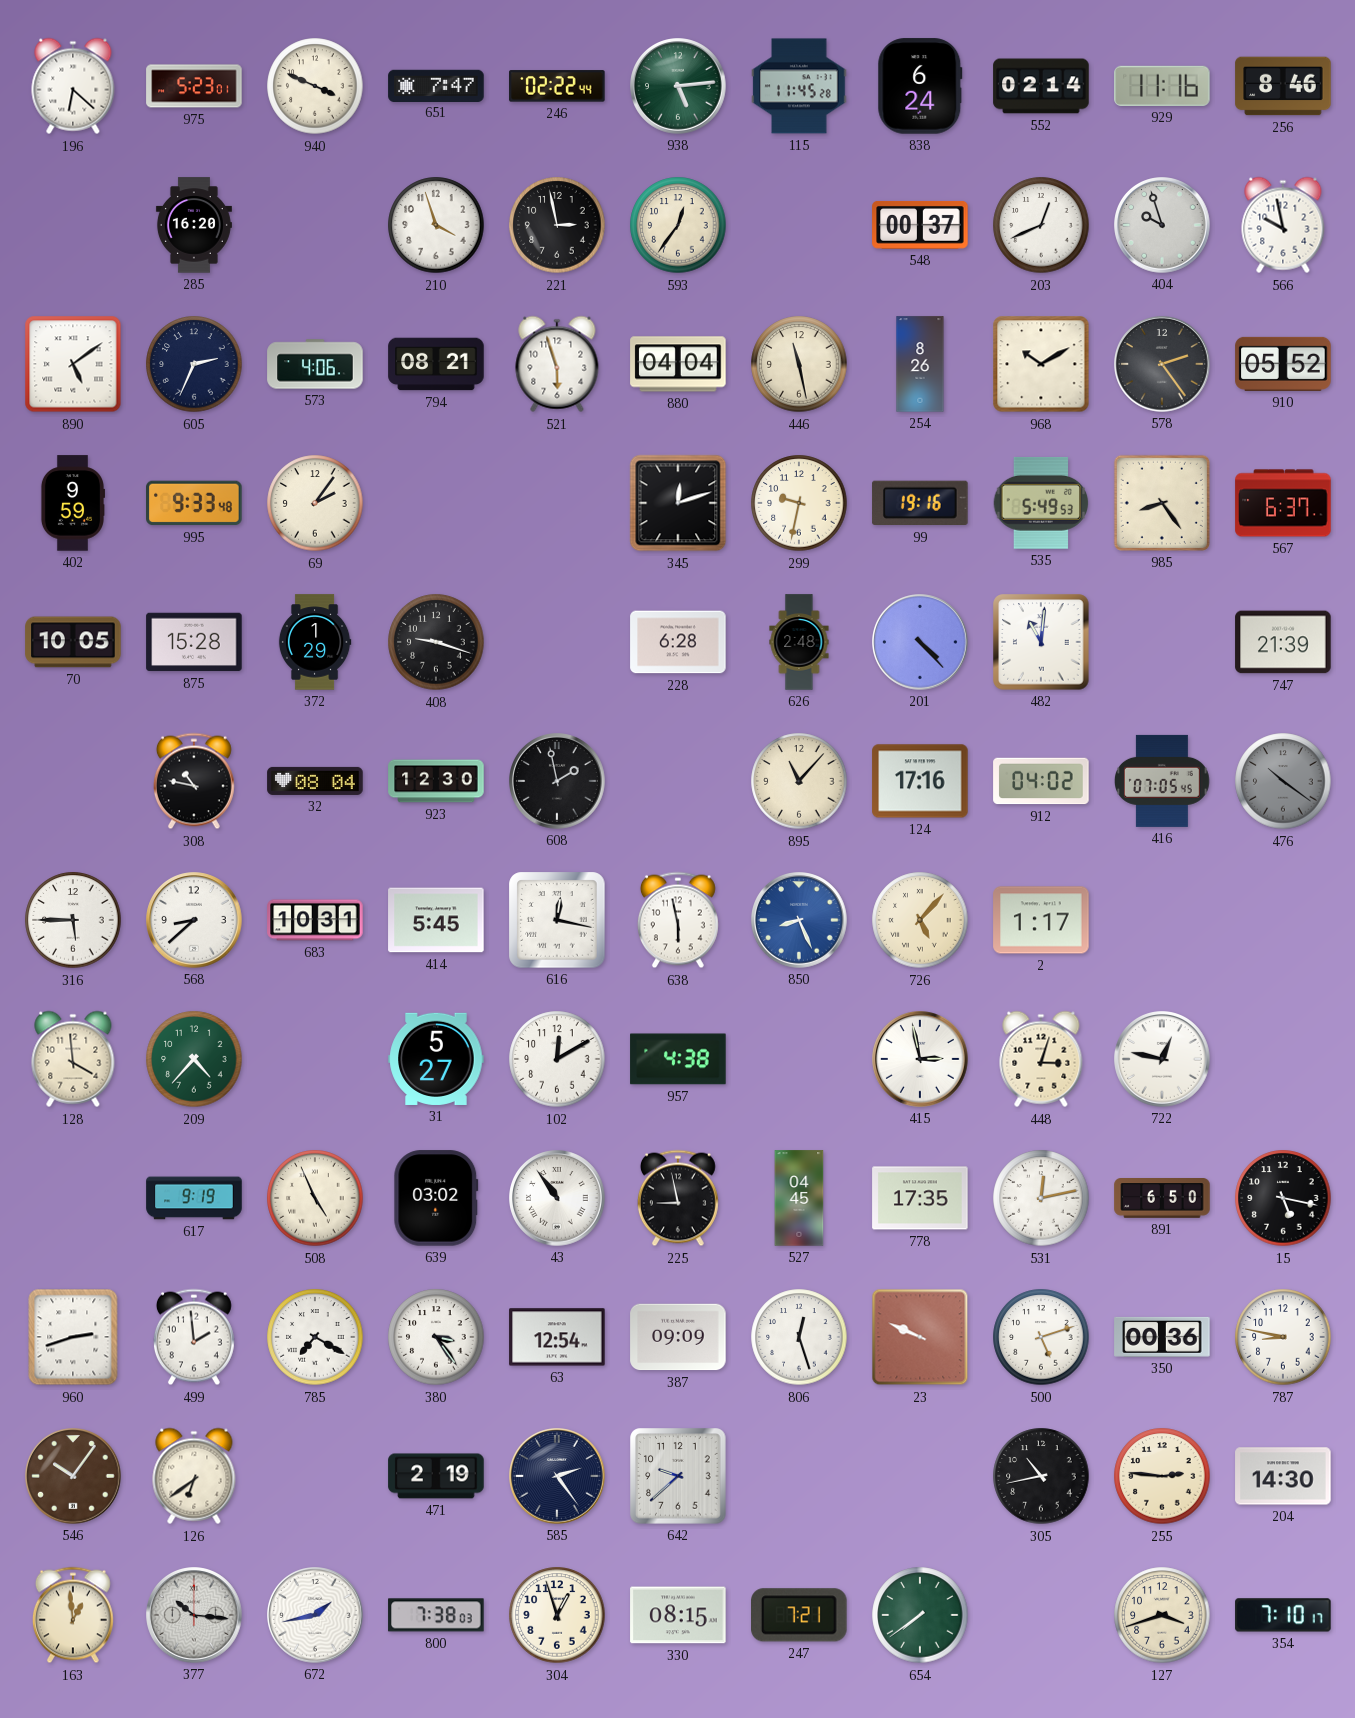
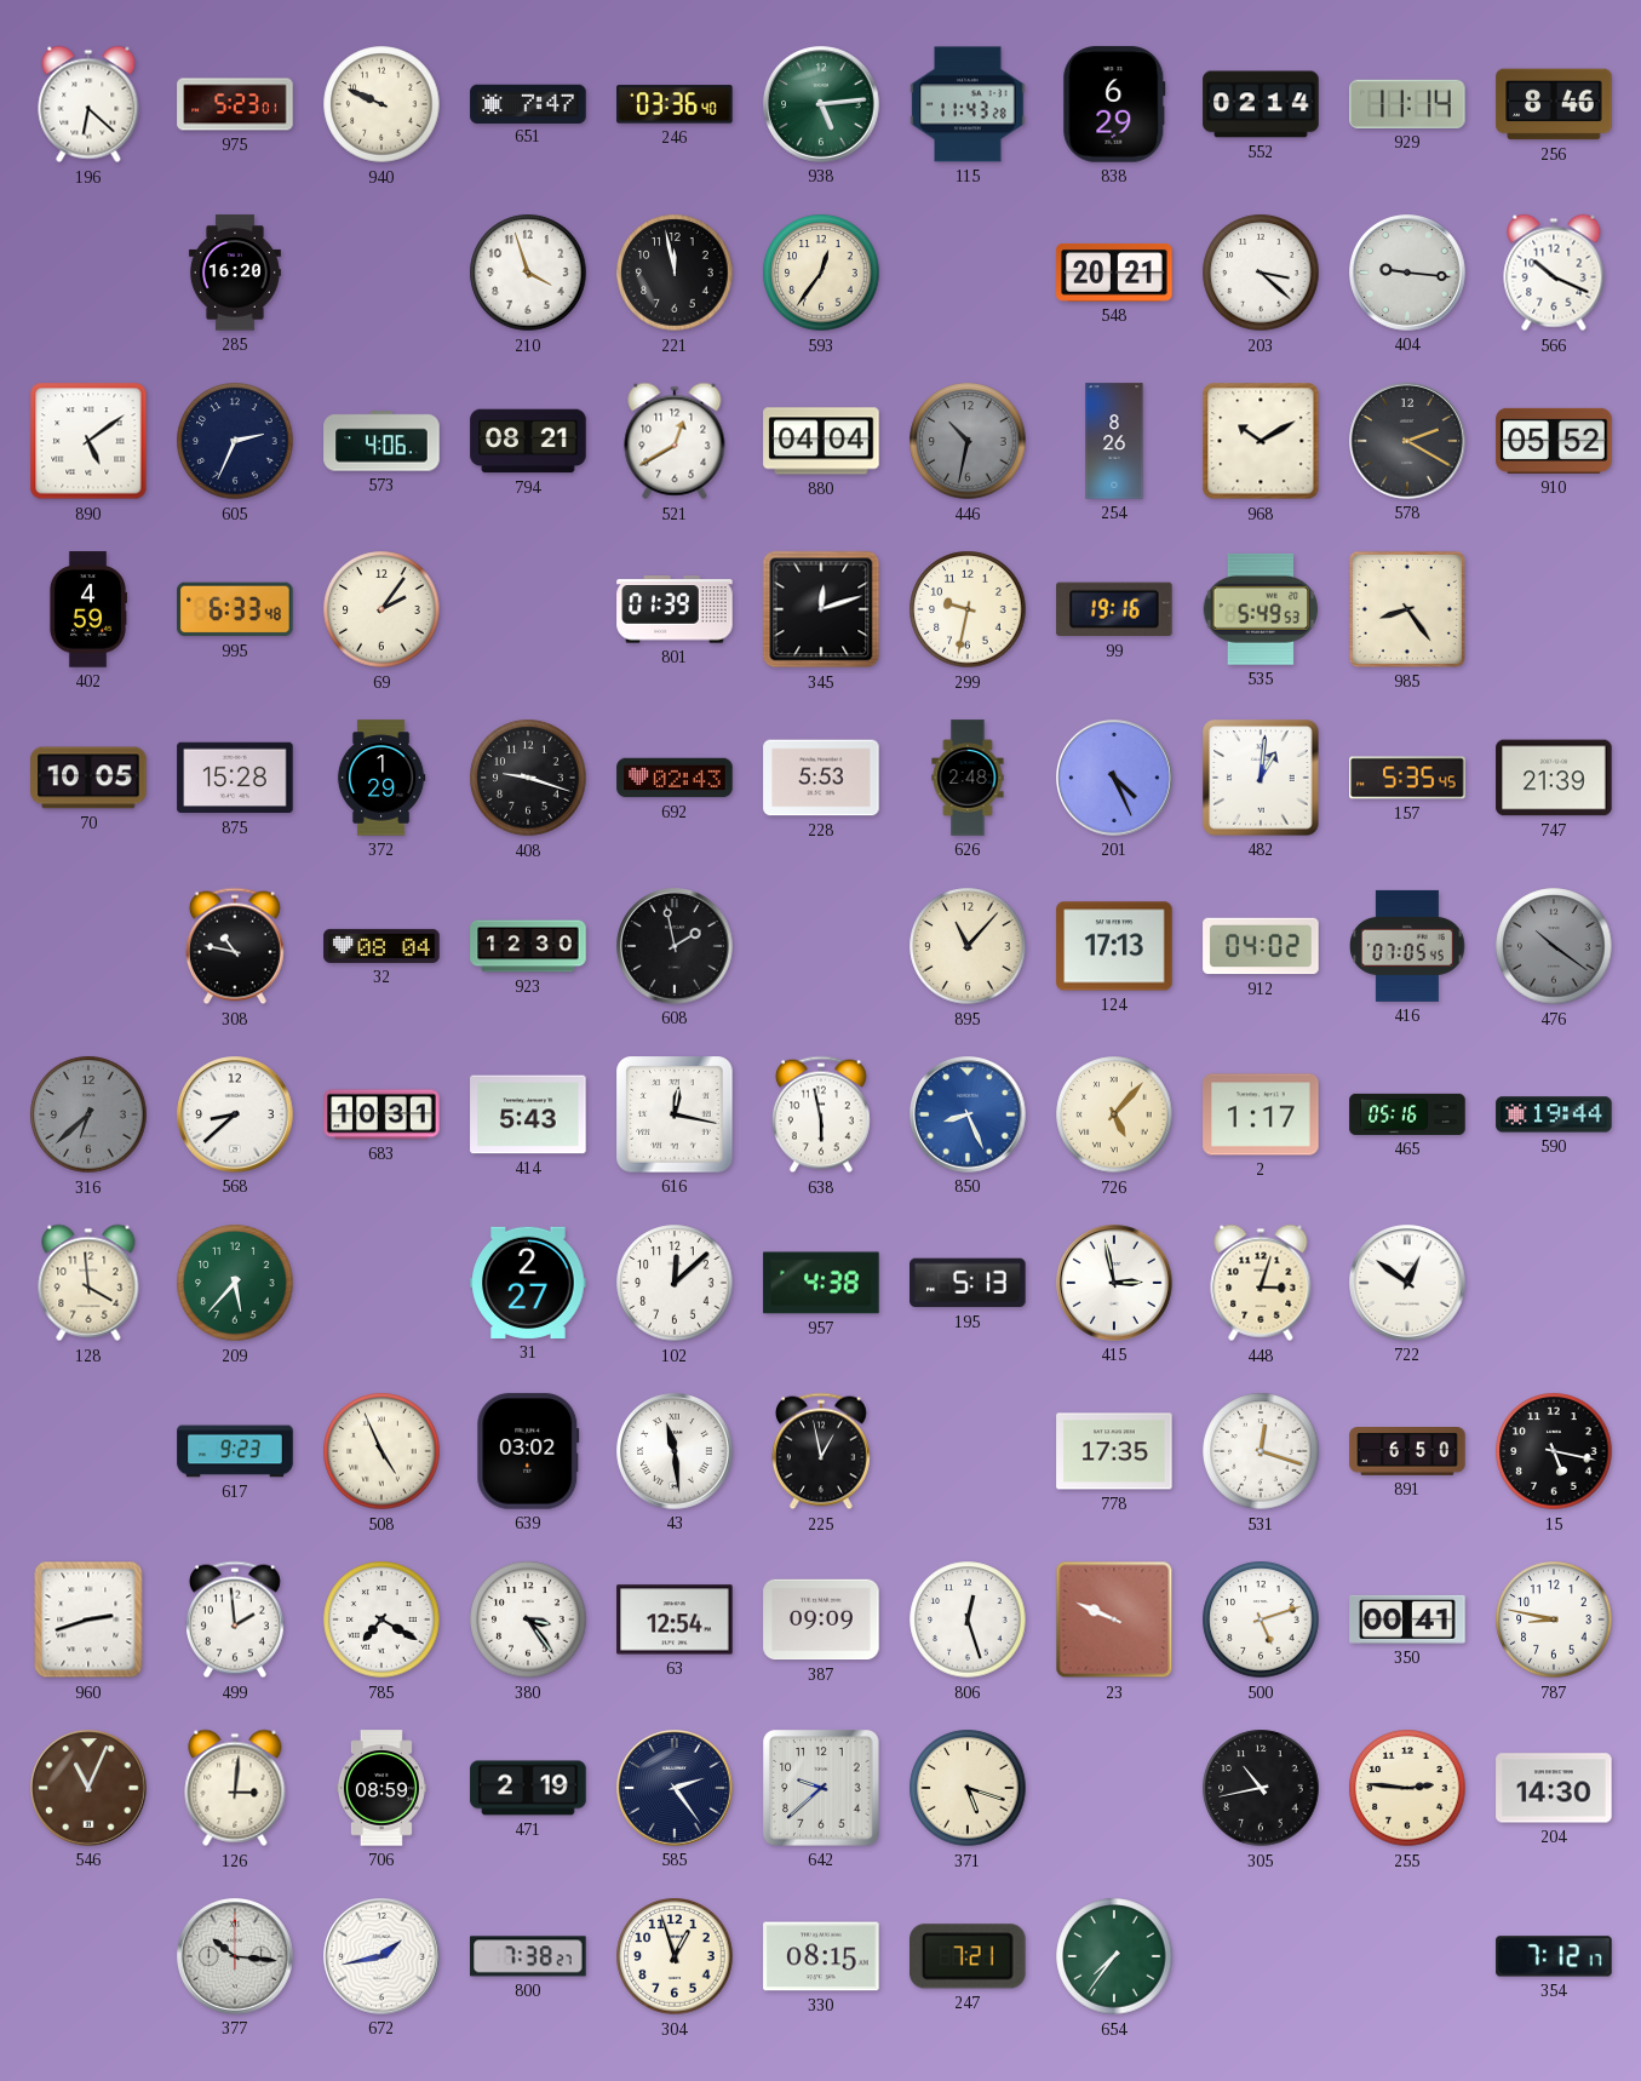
940: 3:49 -> 9:49 (381, 104)
246: 02:22 -> 03:36 (675, 104)
115: 11:45 -> 11:43 (968, 104)
838: 6:24 -> 6:29 (1114, 104)
929: 11:16 -> 11:14 (1407, 104)
221: 2:58 -> 11:58 (675, 273)
548: 00:37 -> 20:21 (1114, 273)
203: 12:41 -> 3:22 (1261, 273)
404: 9:57 -> 9:16 (1407, 273)
566: 9:58 -> 10:19 (1554, 273)
521: 5:57 -> 12:40 (675, 441)
446: 11:28 -> 10:32 (968, 441)
446 dial: cream -> grey (968, 441)
578: 2:24 -> 2:20 (1407, 441)
402: 9:59 -> 4:59 (87, 609)
995: 9:33 -> 6:33 (235, 609)
801: none -> 01:39 (675, 609)
567: 6:37 -> none (1283, 503)
692: none -> 02:43 (675, 778)
228: 6:28 -> 5:53 (821, 778)
201: 4:23 -> 4:26 (1114, 778)
482: 11:01 -> 1:01 (1261, 778)
157: none -> 5:35 (1407, 778)
124: 17:16 -> 17:13 (1114, 946)
316: 5:45 -> 6:38 (88, 1114)
316 dial: white -> grey (88, 1114)
414: 5:45 -> 5:43 (528, 1114)
465: none -> 05:16 (1407, 1114)
590: none -> 19:44 (1554, 1114)
209: 4:37 -> 5:37 (235, 1283)
31: 5:27 -> 2:27 (528, 1283)
102: 12:10 -> 12:08 (675, 1283)
195: none -> 5:13 (968, 1283)
722: 12:47 -> 12:51 (1407, 1283)
617: 9:19 -> 9:23 (235, 1451)
43: 10:54 -> 11:29 (675, 1451)
225: 8:58 -> 12:58 (821, 1451)
527: 04:45 -> none (799, 1198)
531: 12:13 -> 12:18 (1261, 1451)
350: 00:36 -> 00:41 (1407, 1619)
546: 10:06 -> 11:04 (88, 1788)
126: 6:39 -> 3:01 (235, 1788)
706: none -> 08:59 (381, 1788)
371: none -> 5:18 (968, 1788)
163: 12:59 -> none (73, 1615)
800: 7:38:03 -> 7:38:27 (528, 1956)
654: 7:39 -> 7:36 (1114, 1956)
127: 3:42 -> none (1162, 1615)
354: 7:10 -> 7:12 (1554, 1956)
